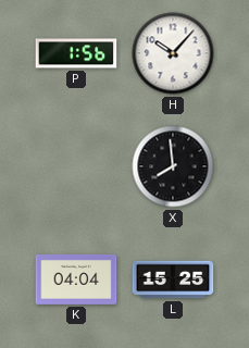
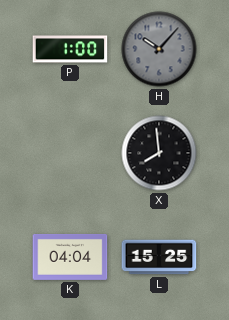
P: 1:56 -> 1:00 (70, 49)
H dial: white -> grey (159, 49)
